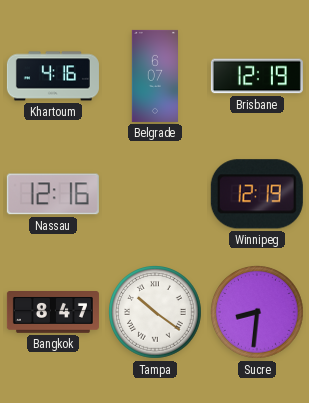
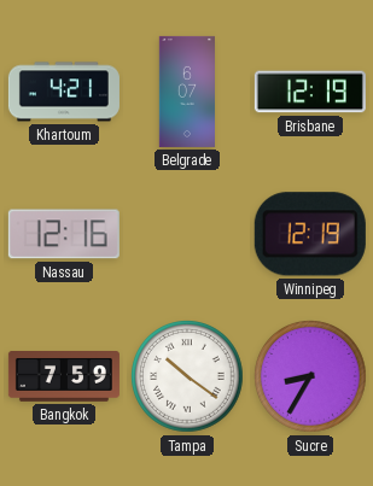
Khartoum: 4:16 -> 4:21 (64, 92)
Bangkok: 8:47 -> 7:59 (64, 377)
Sucre: 8:31 -> 8:35 (311, 377)
